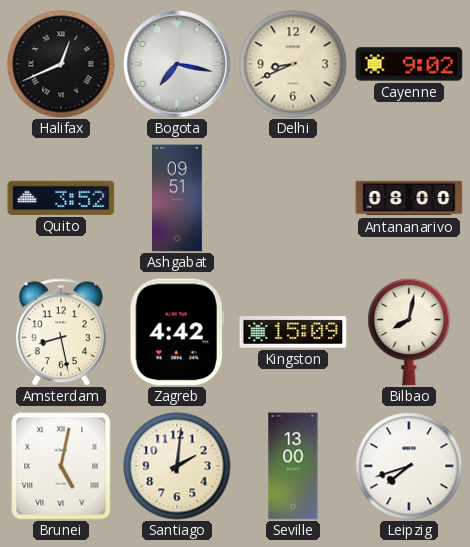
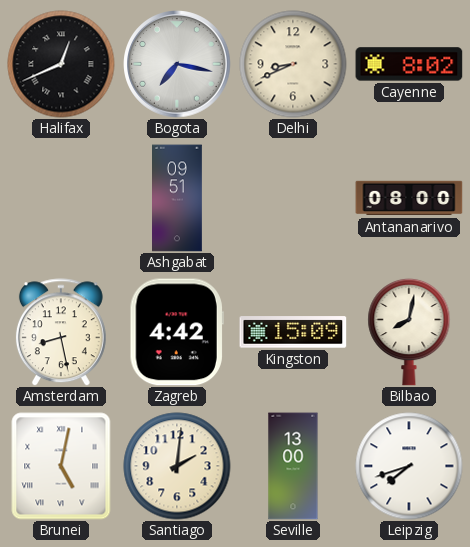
Cayenne: 9:02 -> 8:02 (409, 64)
Quito: 3:52 -> none (61, 198)
